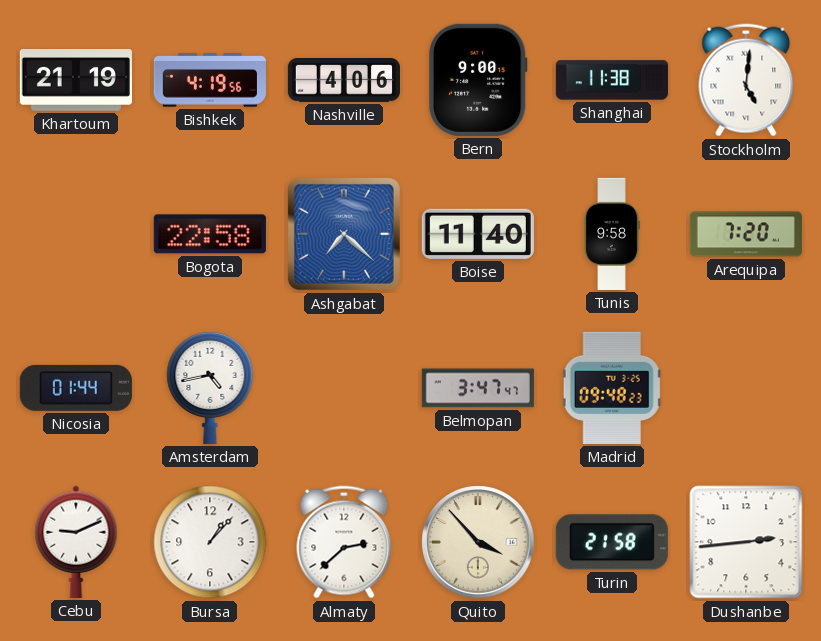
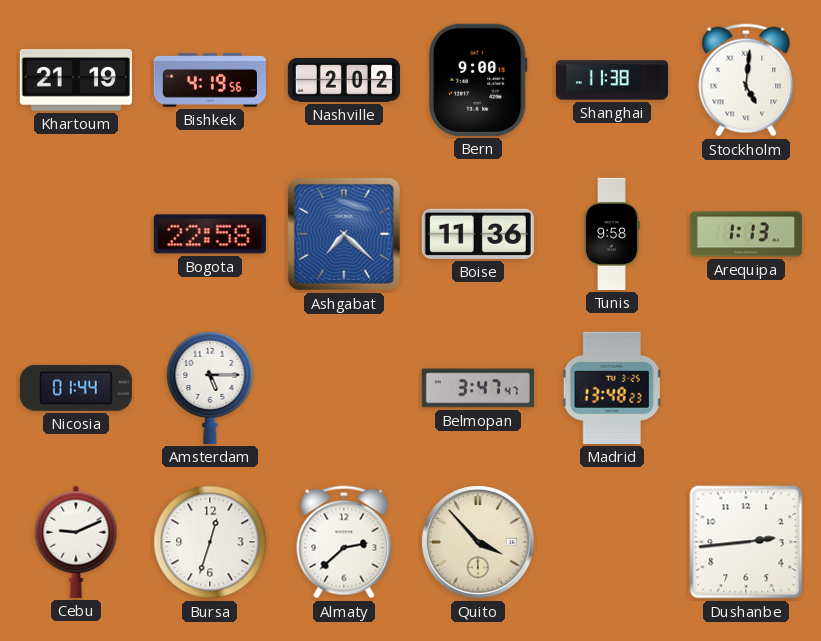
Nashville: 4:06 -> 2:02 (344, 81)
Boise: 11:40 -> 11:36 (478, 234)
Arequipa: 7:20 -> 1:13 (746, 234)
Amsterdam: 4:43 -> 5:15 (210, 387)
Madrid: 09:48 -> 13:48 (612, 388)
Bursa: 1:07 -> 12:33 (210, 542)
Turin: 21:58 -> none (612, 542)
